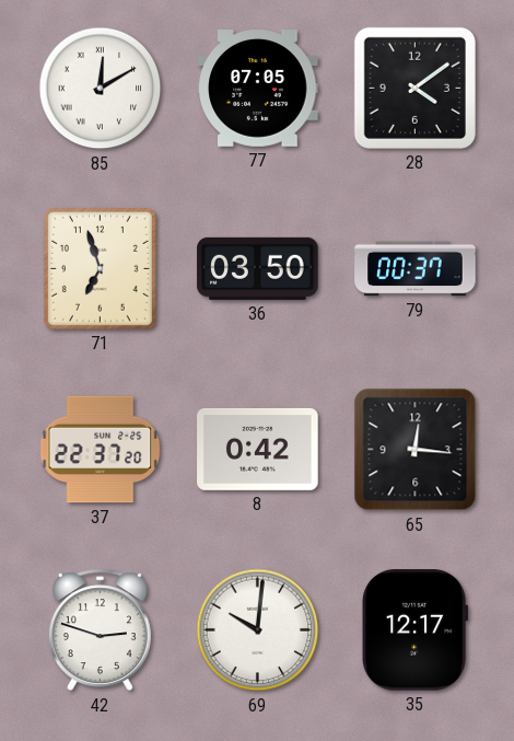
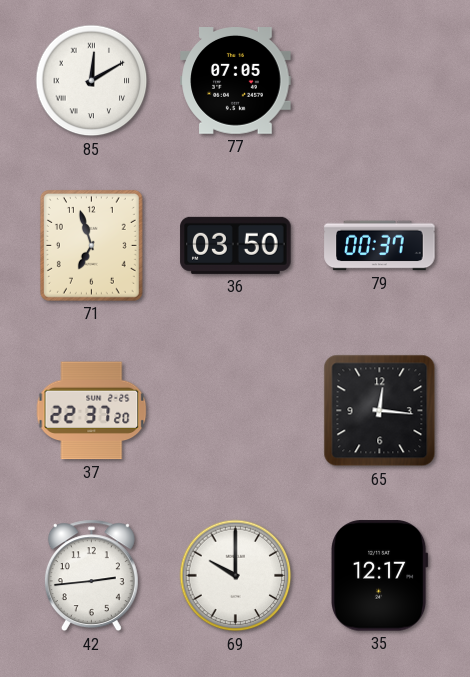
28: 4:09 -> none (414, 88)
8: 0:42 -> none (258, 449)
42: 2:48 -> 2:44 (91, 576)
69: 10:01 -> 10:00 (236, 576)
